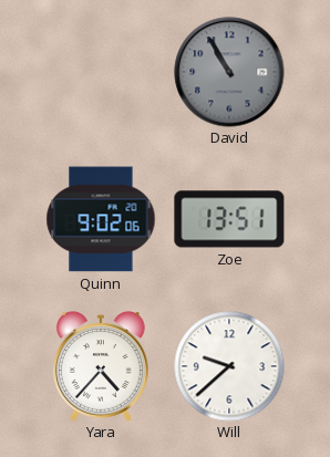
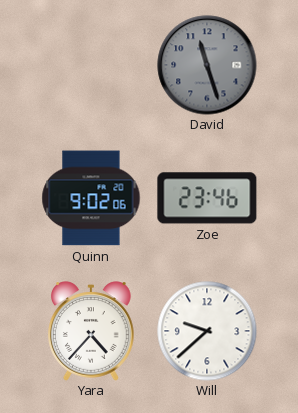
David: 10:55 -> 11:27 (207, 65)
Zoe: 13:51 -> 23:46 (207, 198)
